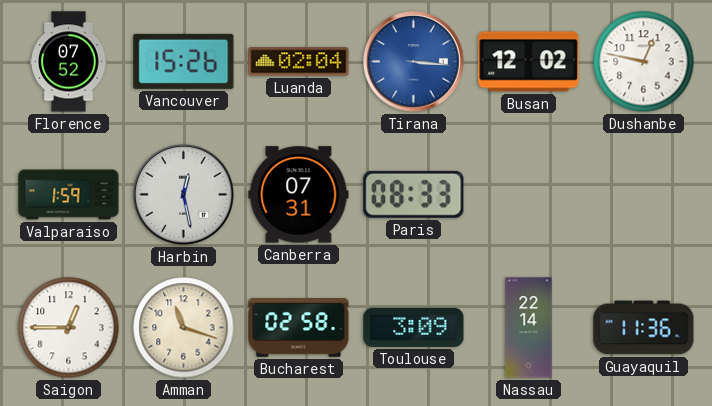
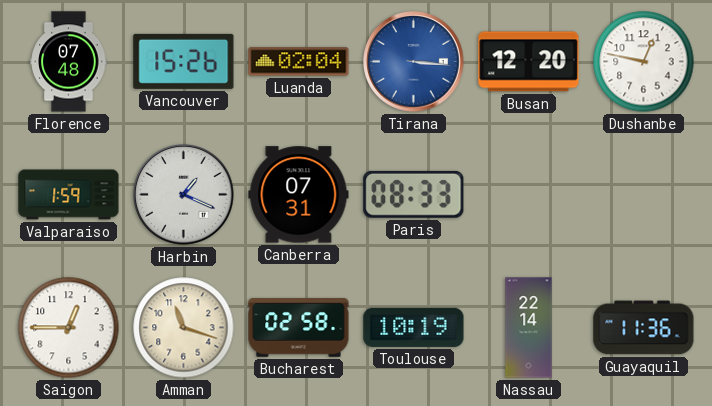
Florence: 07:52 -> 07:48 (69, 62)
Busan: 12:02 -> 12:20 (529, 62)
Harbin: 12:28 -> 1:19 (184, 195)
Toulouse: 3:09 -> 10:19 (414, 327)
